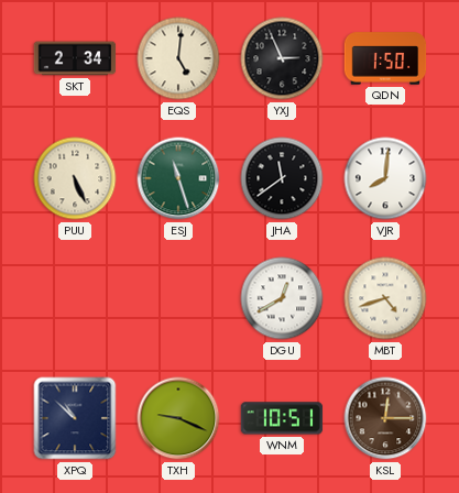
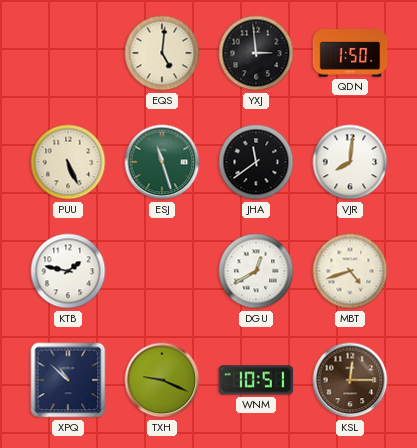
SKT: 2:34 -> none (75, 58)
YXJ: 2:56 -> 2:59 (256, 53)
KTB: none -> 1:47 (68, 271)
